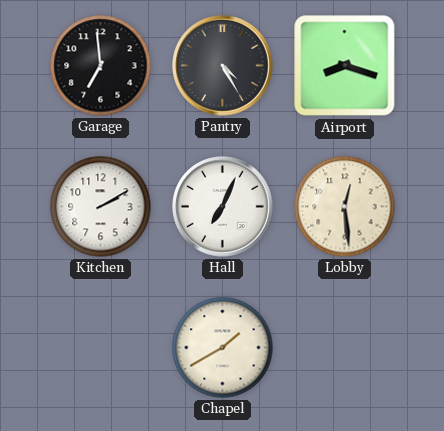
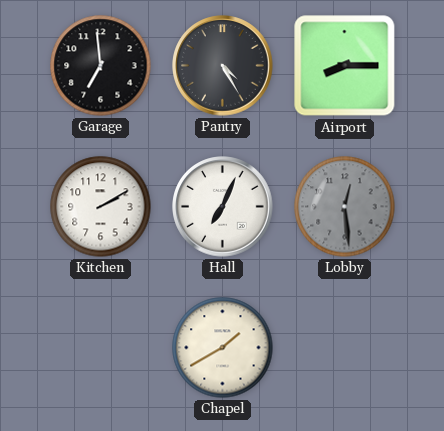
Airport: 8:18 -> 8:15 (345, 66)
Lobby dial: cream -> grey (345, 207)
